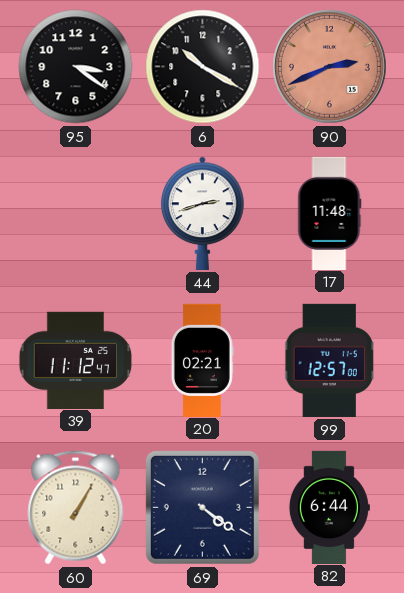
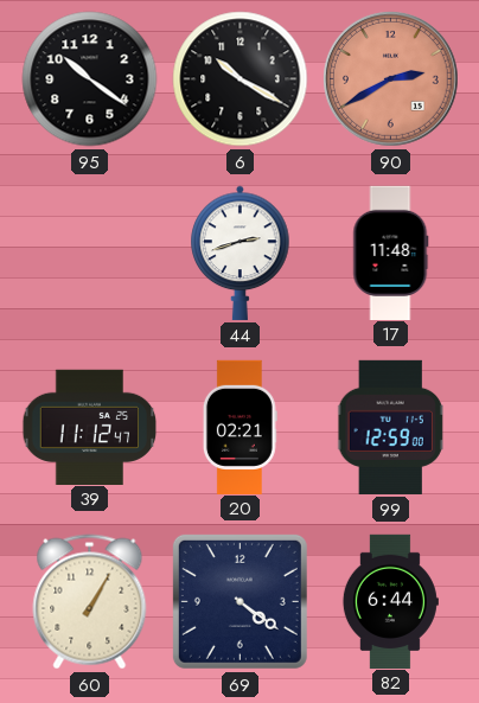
95: 3:21 -> 10:21 (90, 79)
90: 2:41 -> 2:40 (391, 79)
99: 12:57 -> 12:59 (391, 427)
